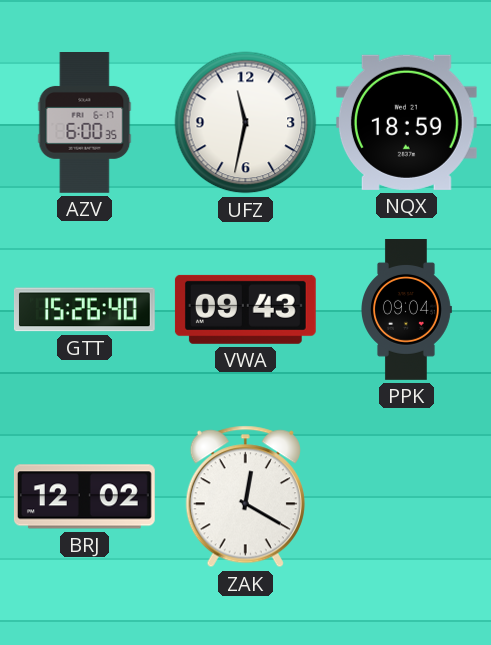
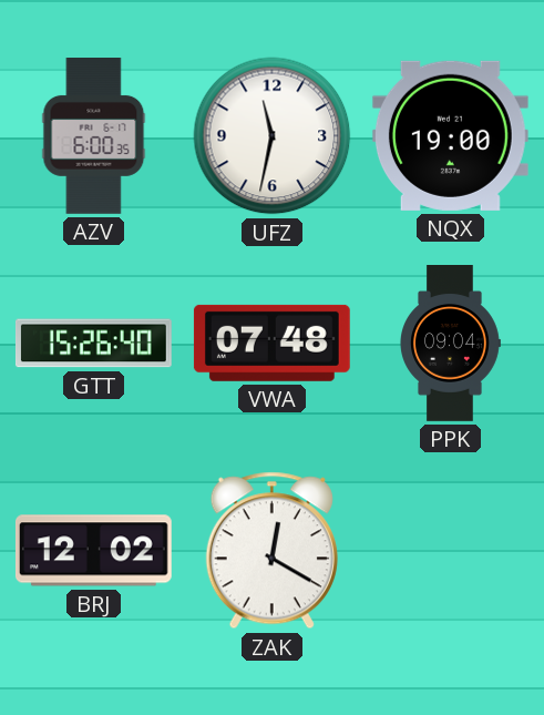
NQX: 18:59 -> 19:00 (450, 135)
VWA: 09:43 -> 07:48 (271, 343)
